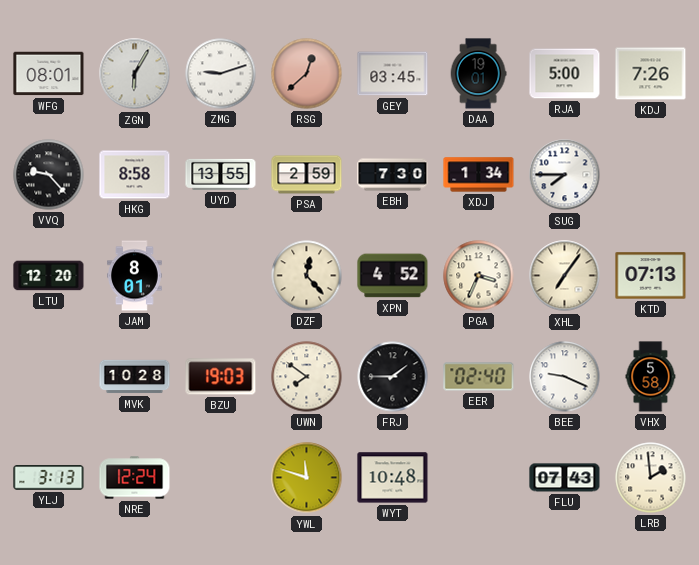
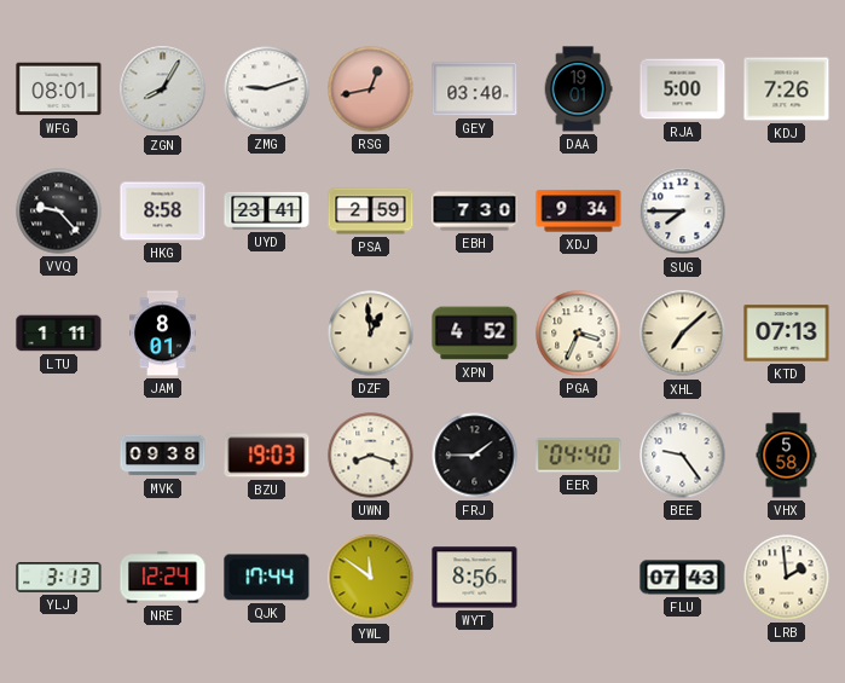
ZGN: 6:05 -> 8:05 (163, 89)
RSG: 12:38 -> 12:43 (371, 89)
GEY: 03:45 -> 03:40 (475, 89)
UYD: 13:55 -> 23:41 (267, 210)
XDJ: 1:34 -> 9:34 (579, 212)
LTU: 12:20 -> 1:11 (59, 334)
DZF: 12:23 -> 12:59 (371, 334)
XHL: 7:06 -> 7:08 (683, 334)
MVK: 10:28 -> 09:38 (163, 456)
UWN: 7:51 -> 8:18 (371, 456)
EER: 02:40 -> 04:40 (579, 456)
BEE: 9:19 -> 9:24 (683, 456)
QJK: none -> 17:44 (267, 578)
YWL: 11:48 -> 11:51 (371, 578)
WYT: 10:48 -> 8:56 (475, 578)
